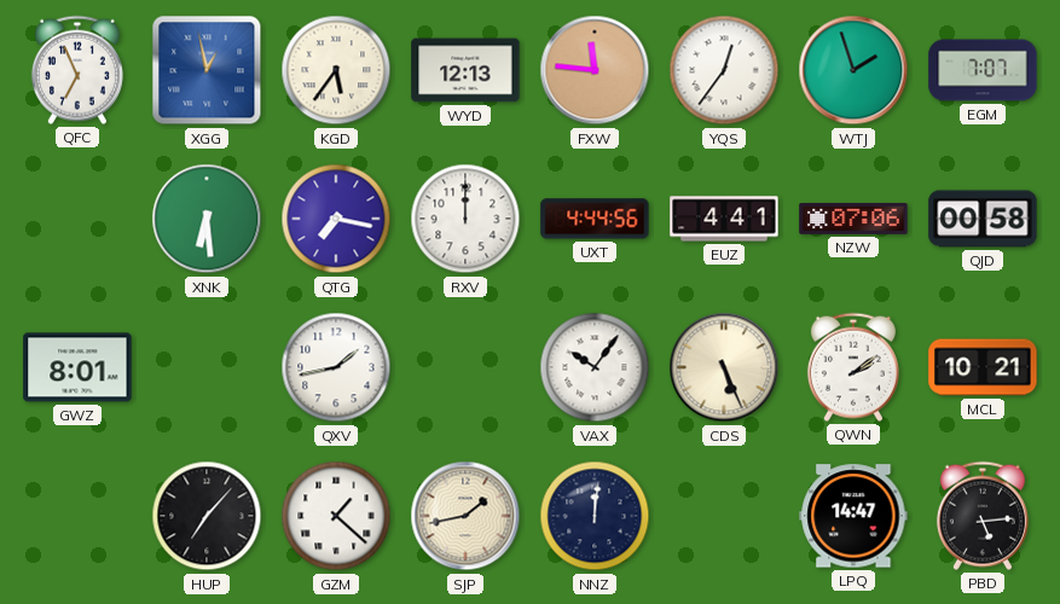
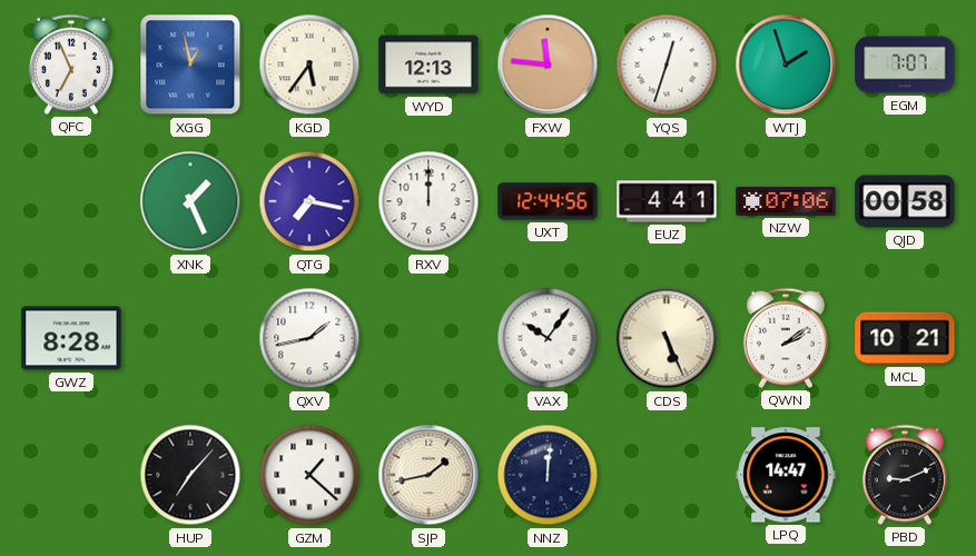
YQS: 12:36 -> 12:33 (667, 64)
XNK: 6:29 -> 1:26 (190, 201)
UXT: 4:44 -> 12:44 (548, 201)
GWZ: 8:01 -> 8:28 (71, 338)
PBD: 5:14 -> 9:11 (905, 475)
